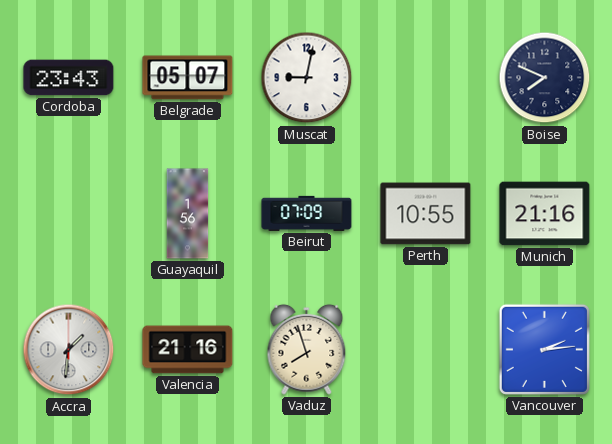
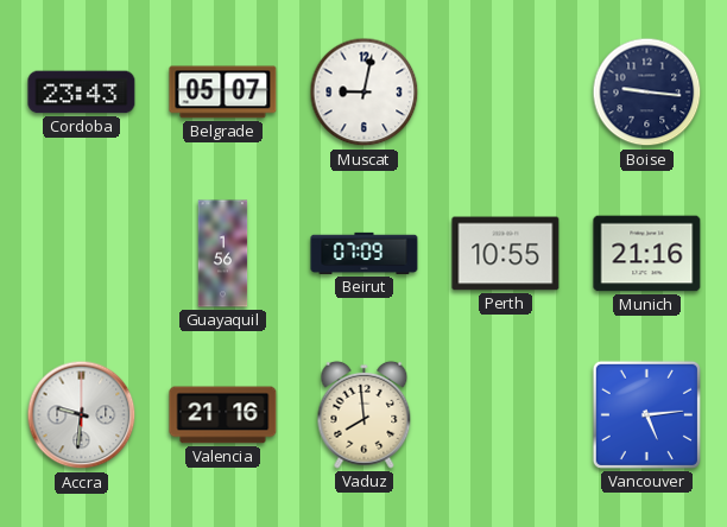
Boise: 7:49 -> 9:16 (647, 93)
Accra: 1:31 -> 9:31 (82, 415)
Vaduz: 7:57 -> 7:59 (365, 414)
Vancouver: 2:14 -> 5:14 (646, 414)
